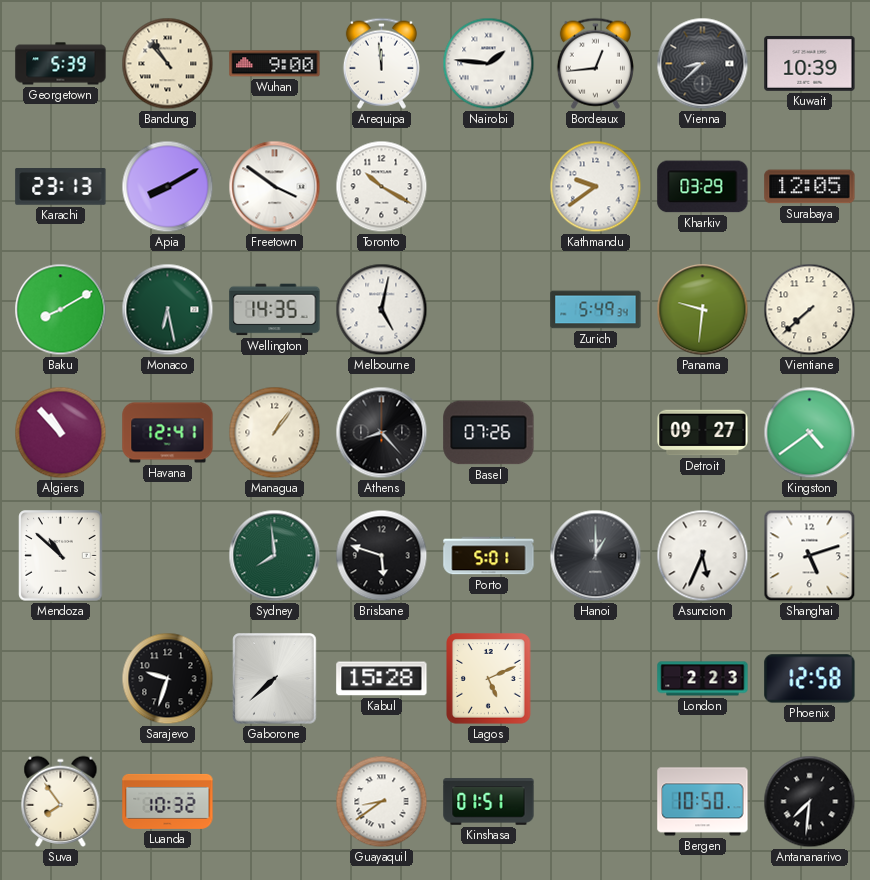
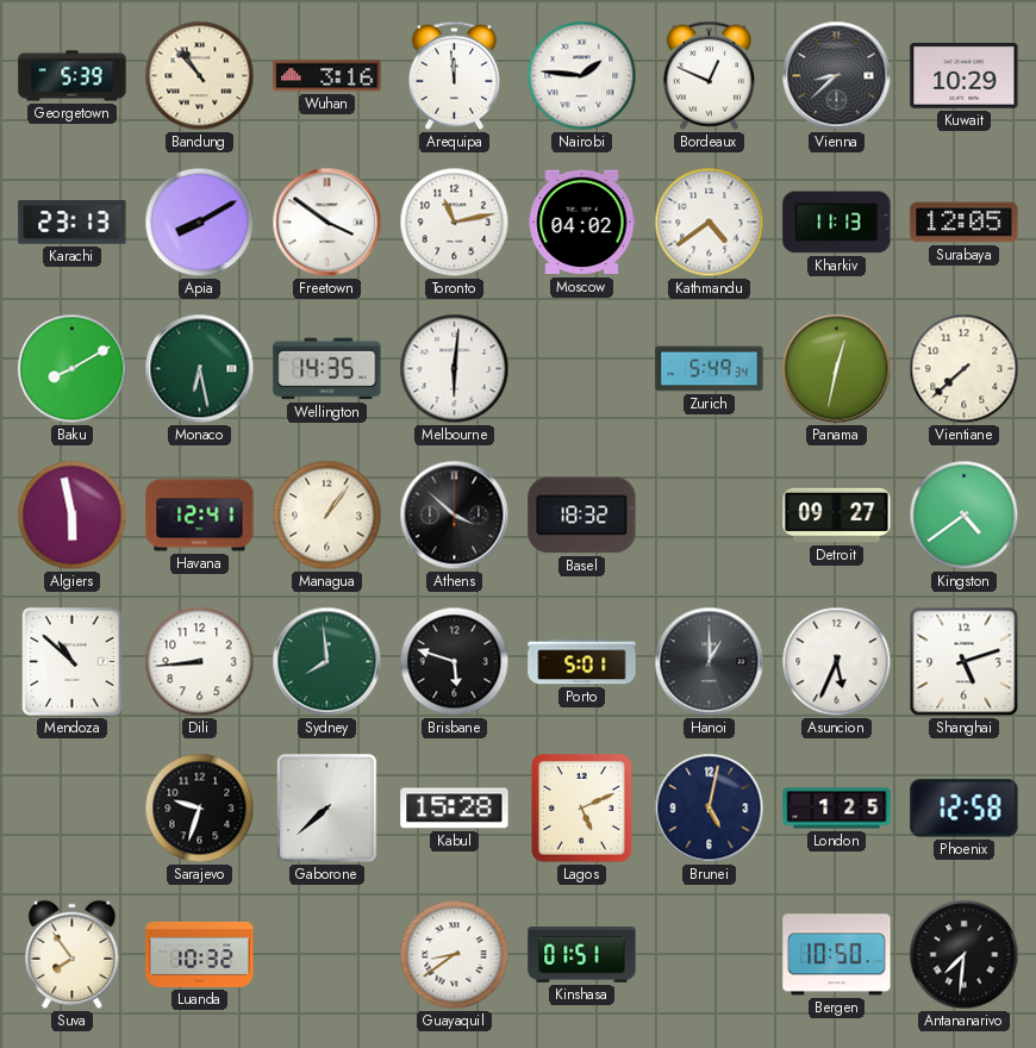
Wuhan: 9:00 -> 3:16 (327, 76)
Bordeaux: 12:44 -> 12:49 (709, 75)
Kuwait: 10:39 -> 10:29 (965, 75)
Toronto: 10:20 -> 11:13 (455, 223)
Moscow: none -> 04:02 (582, 223)
Kathmandu: 9:39 -> 4:39 (710, 223)
Kharkiv: 03:29 -> 11:13 (837, 223)
Melbourne: 5:02 -> 6:01 (455, 369)
Panama: 9:31 -> 12:32 (837, 369)
Algiers: 10:53 -> 5:58 (73, 516)
Athens: 8:23 -> 3:52 (455, 516)
Basel: 07:26 -> 18:32 (582, 516)
Dili: none -> 8:44 (200, 662)
Brunei: none -> 5:02 (710, 809)
London: 2:23 -> 1:25 (837, 809)
